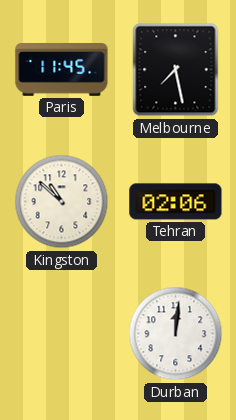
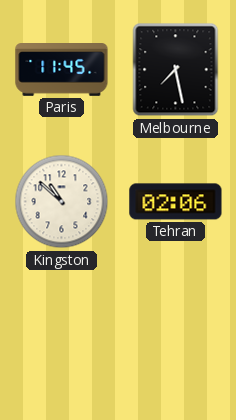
Durban: 12:01 -> none (176, 334)
